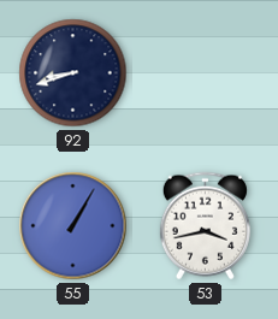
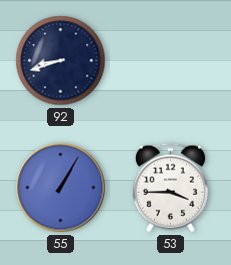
53: 3:43 -> 3:45 (170, 188)
